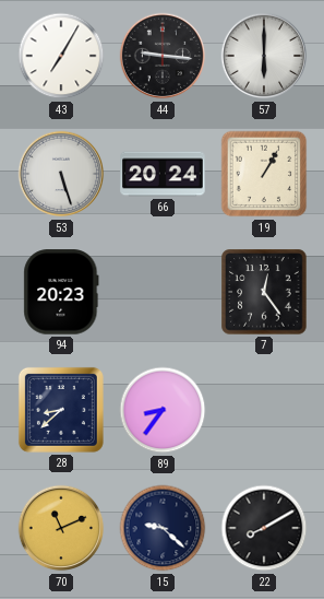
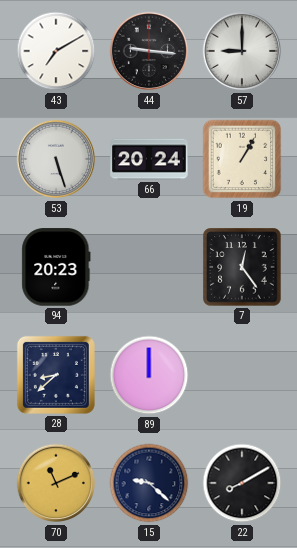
43: 7:05 -> 7:10 (56, 51)
57: 6:00 -> 9:00 (242, 51)
89: 8:36 -> 12:00 (149, 375)
